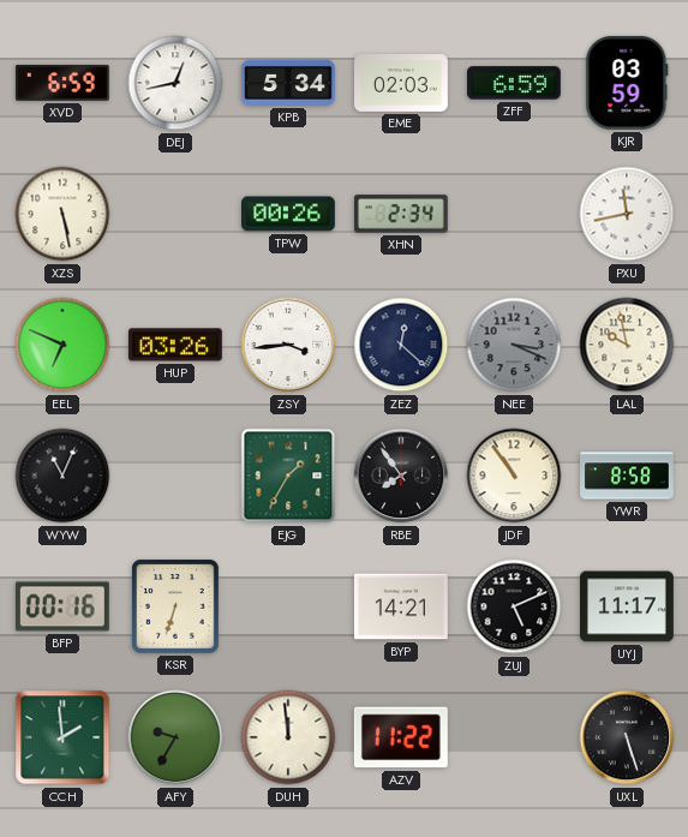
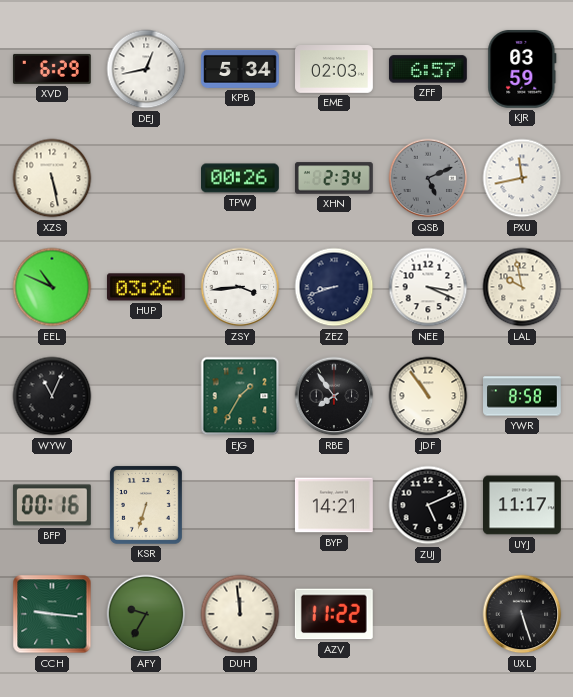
XVD: 6:59 -> 6:29 (52, 69)
ZFF: 6:59 -> 6:57 (428, 69)
QSB: none -> 5:11 (428, 178)
EEL: 6:49 -> 10:49 (52, 287)
ZEZ: 12:22 -> 8:42 (334, 287)
NEE dial: grey -> white (428, 287)
CCH: 1:59 -> 9:16 (52, 614)
